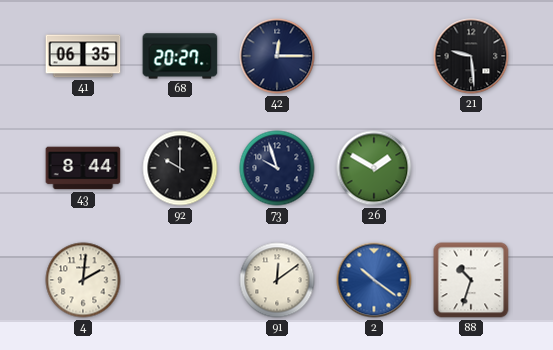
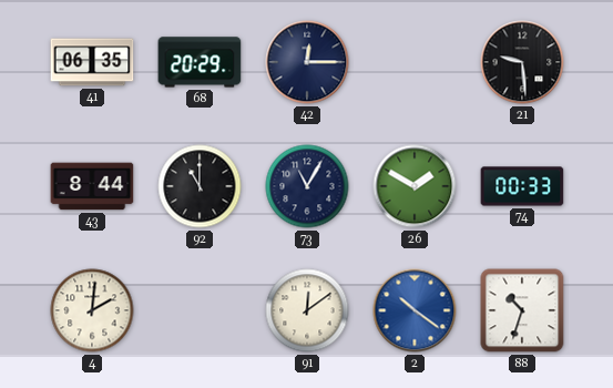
68: 20:27 -> 20:29 (200, 62)
92: 10:00 -> 11:00 (200, 186)
73: 9:57 -> 11:05 (307, 186)
74: none -> 00:33 (522, 186)
